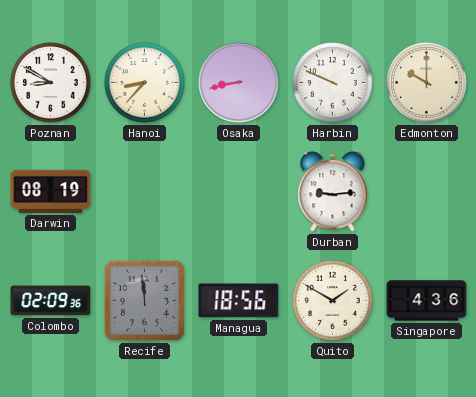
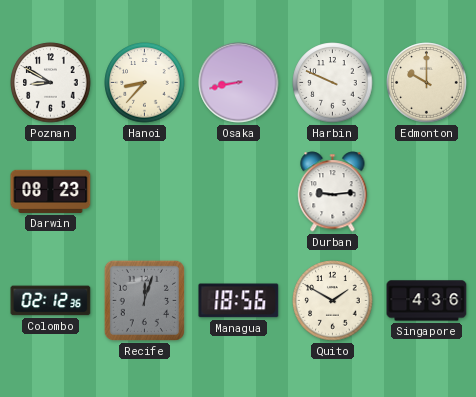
Darwin: 08:19 -> 08:23 (51, 191)
Colombo: 02:09 -> 02:12 (51, 301)
Recife: 11:59 -> 12:03 (144, 300)
